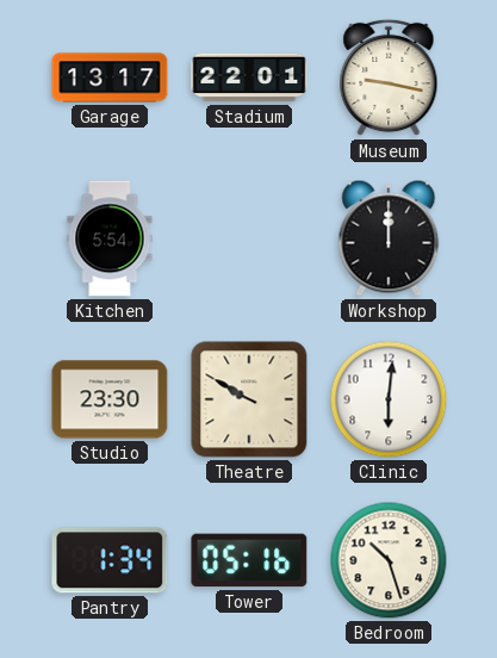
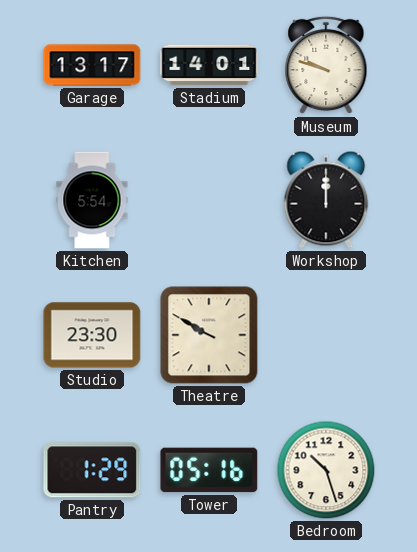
Stadium: 22:01 -> 14:01 (209, 65)
Museum: 9:17 -> 9:48 (326, 65)
Clinic: 6:01 -> none (389, 399)
Pantry: 1:34 -> 1:29 (92, 470)
